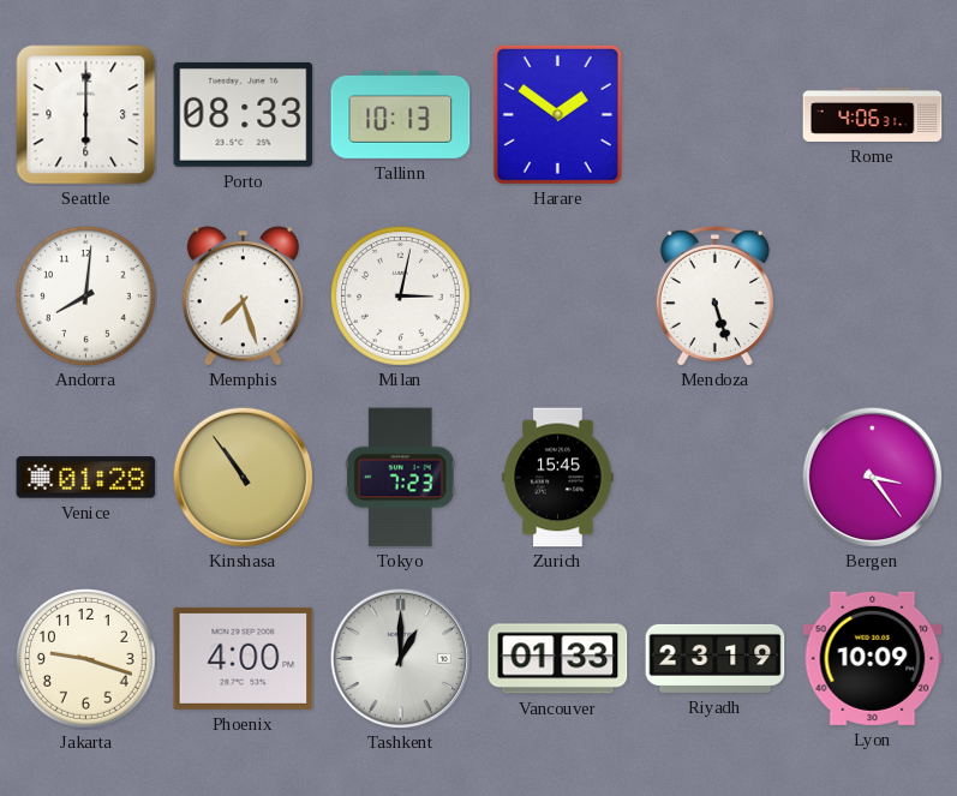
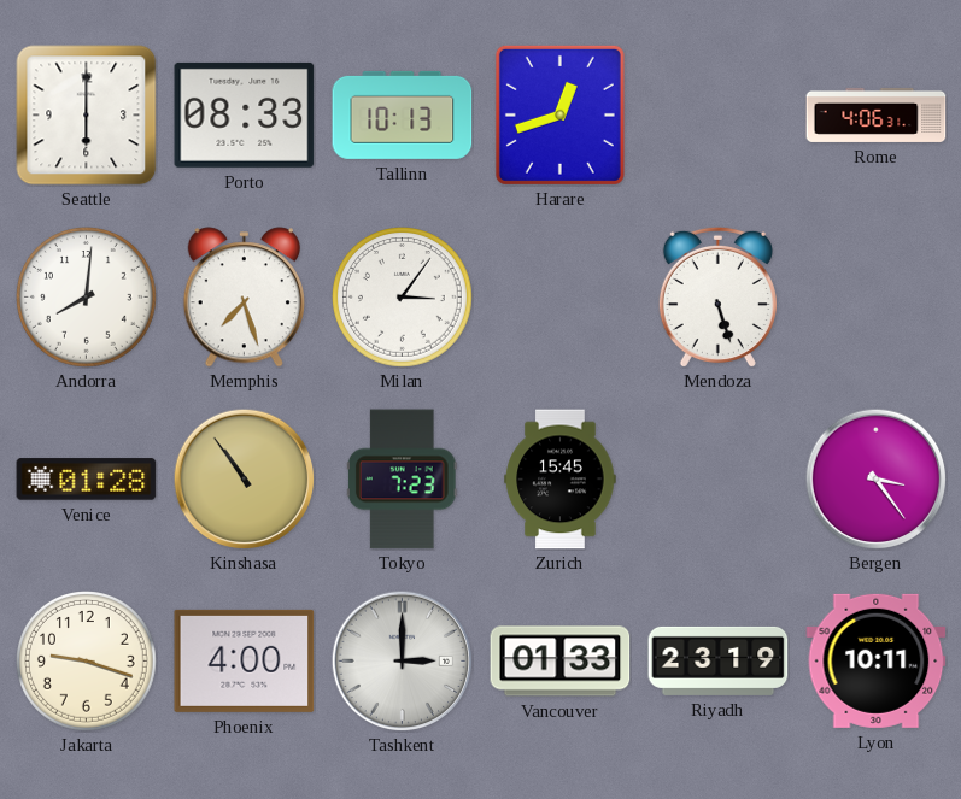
Harare: 1:51 -> 12:42 (559, 114)
Milan: 3:02 -> 3:06 (403, 298)
Tashkent: 1:00 -> 3:00 (402, 660)
Lyon: 10:09 -> 10:11 (877, 660)
